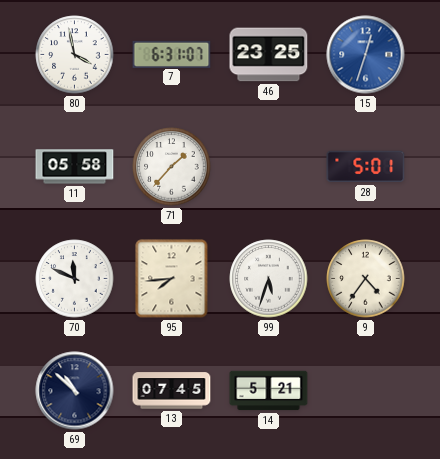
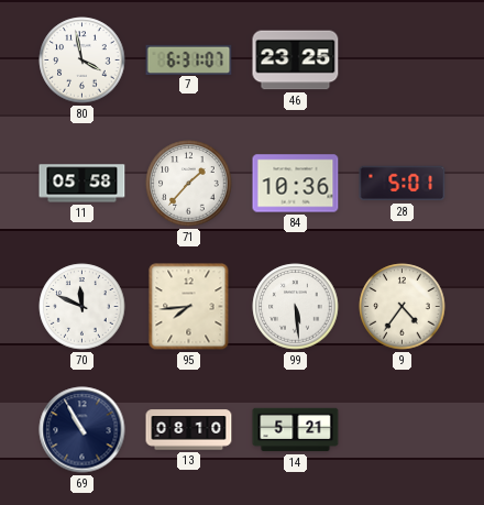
15: 12:33 -> none (366, 55)
84: none -> 10:36 (296, 184)
99: 5:33 -> 5:29 (296, 307)
69: 10:52 -> 10:55 (82, 430)
13: 07:45 -> 08:10 (189, 430)
